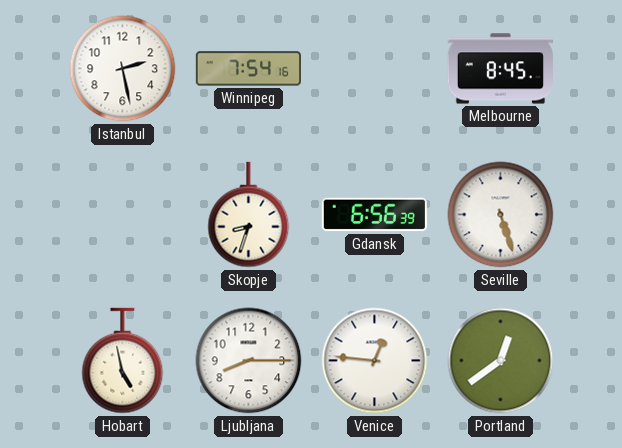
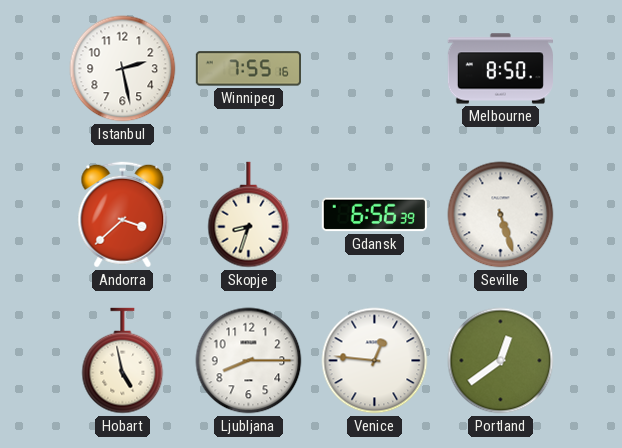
Winnipeg: 7:54 -> 7:55 (248, 69)
Melbourne: 8:45 -> 8:50 (500, 69)
Andorra: none -> 3:38 (123, 215)
